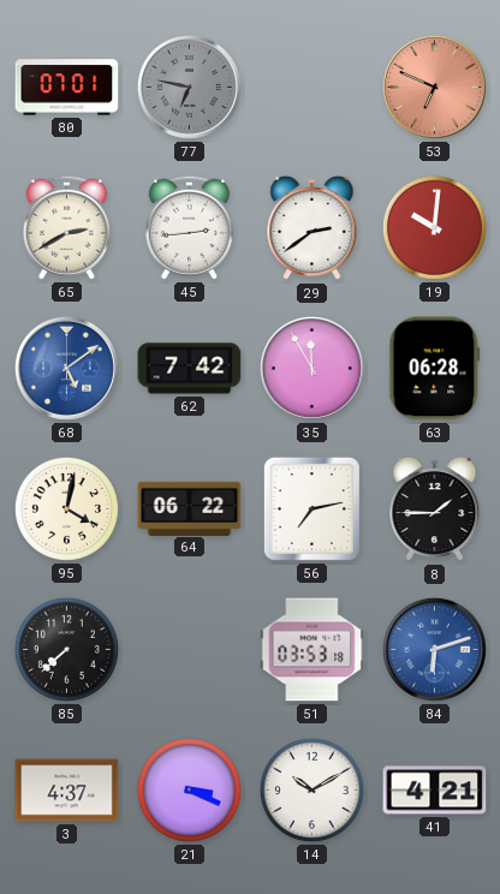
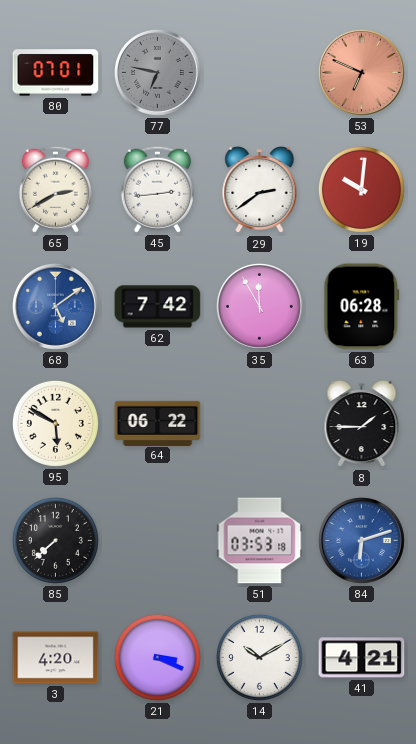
95: 4:02 -> 5:50 (55, 423)
56: 7:13 -> none (311, 508)
3: 4:37 -> 4:20 (56, 658)
